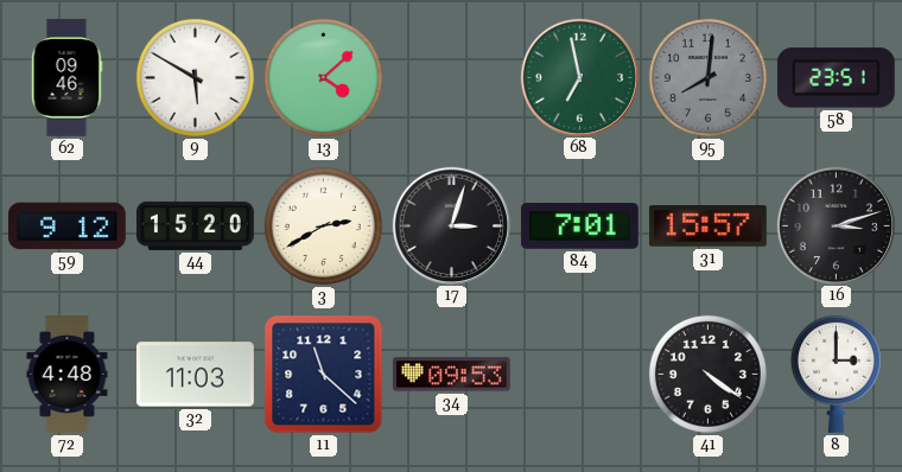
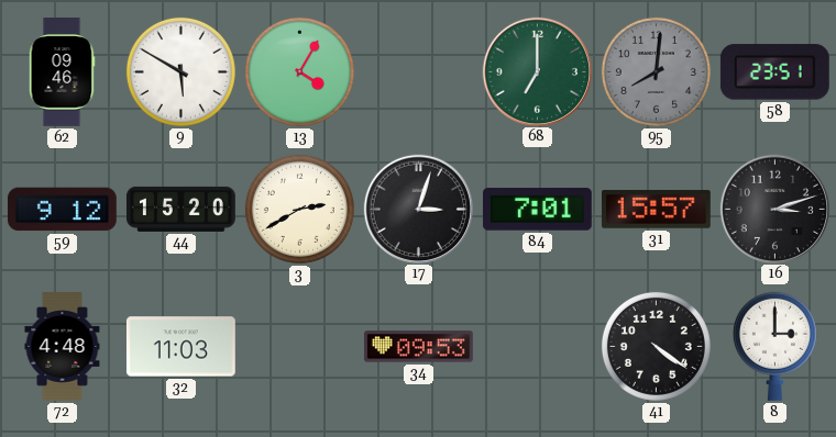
13: 4:08 -> 4:05 (299, 71)
68: 6:58 -> 7:00 (537, 71)
11: 11:22 -> none (324, 375)
